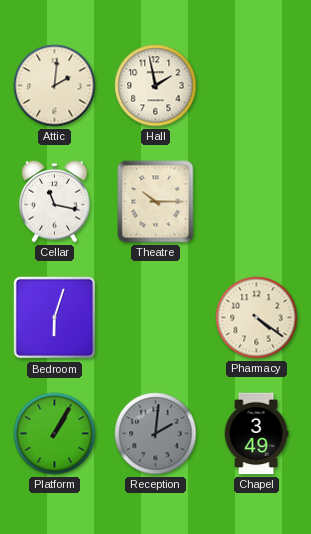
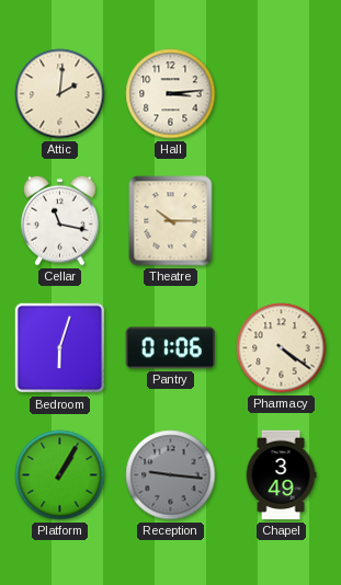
Hall: 1:58 -> 3:14 (171, 94)
Pantry: none -> 01:06 (171, 348)
Reception: 2:01 -> 9:16 (171, 475)
